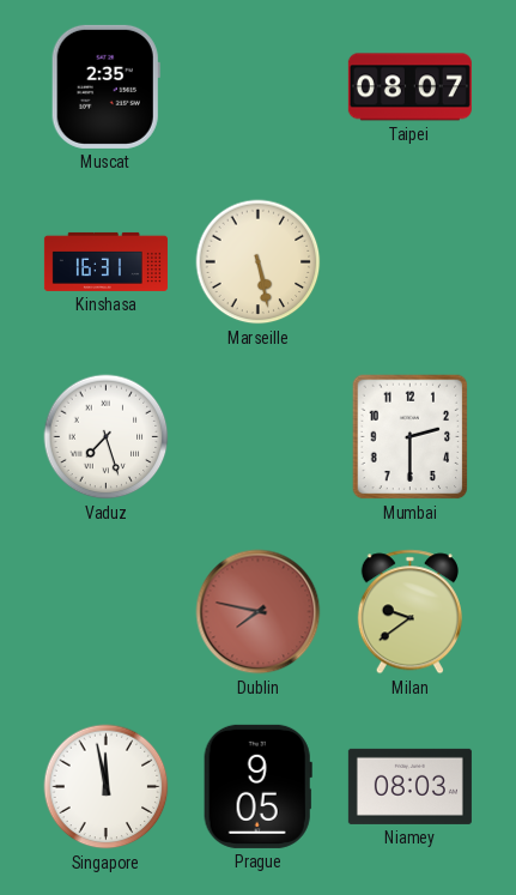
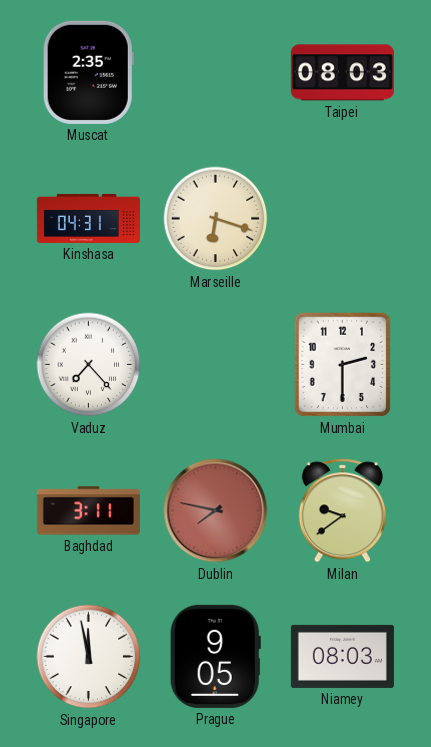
Taipei: 08:07 -> 08:03 (342, 73)
Kinshasa: 16:31 -> 04:31 (88, 218)
Marseille: 5:28 -> 6:18 (216, 219)
Vaduz: 7:27 -> 7:23 (89, 365)
Baghdad: none -> 3:11 (88, 511)
